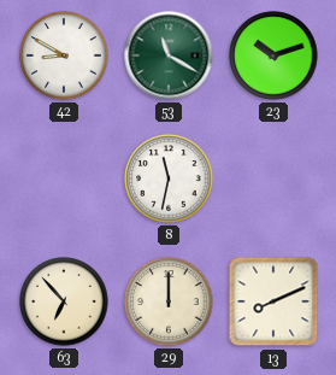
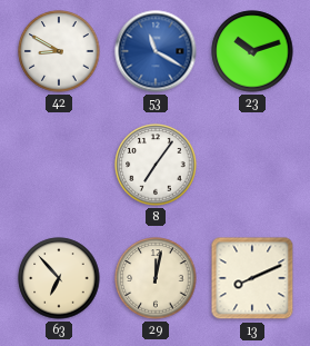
53 dial: green -> blue (156, 51)
8: 11:32 -> 7:06 (156, 165)
29: 12:00 -> 12:02 (156, 278)
